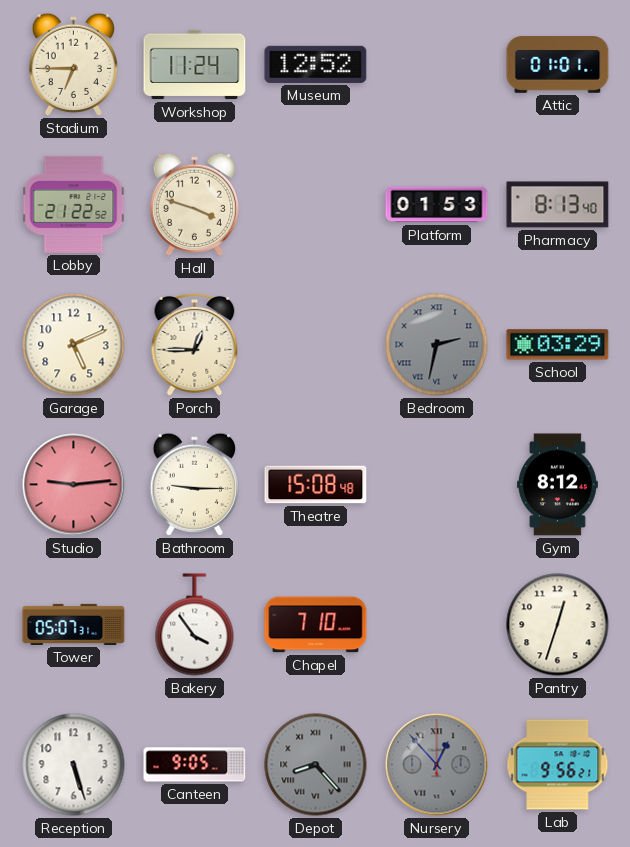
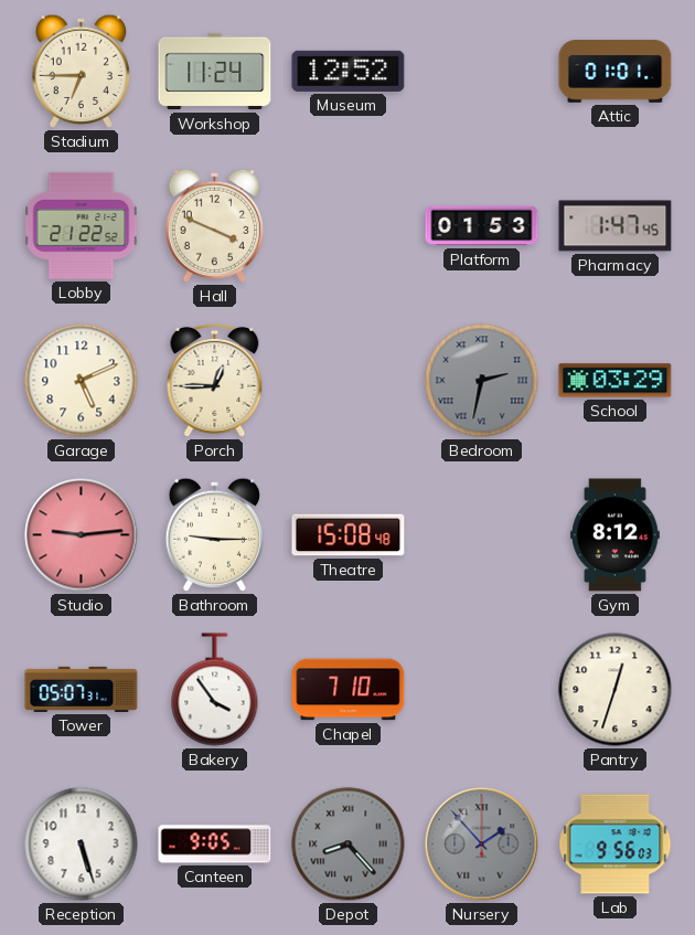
Hall: 3:48 -> 3:49 (214, 225)
Pharmacy: 8:13 -> 1:47 (616, 226)
Nursery: 12:53 -> 1:53 (482, 844)
Lab: 9:56:21 -> 9:56:03 (616, 844)
